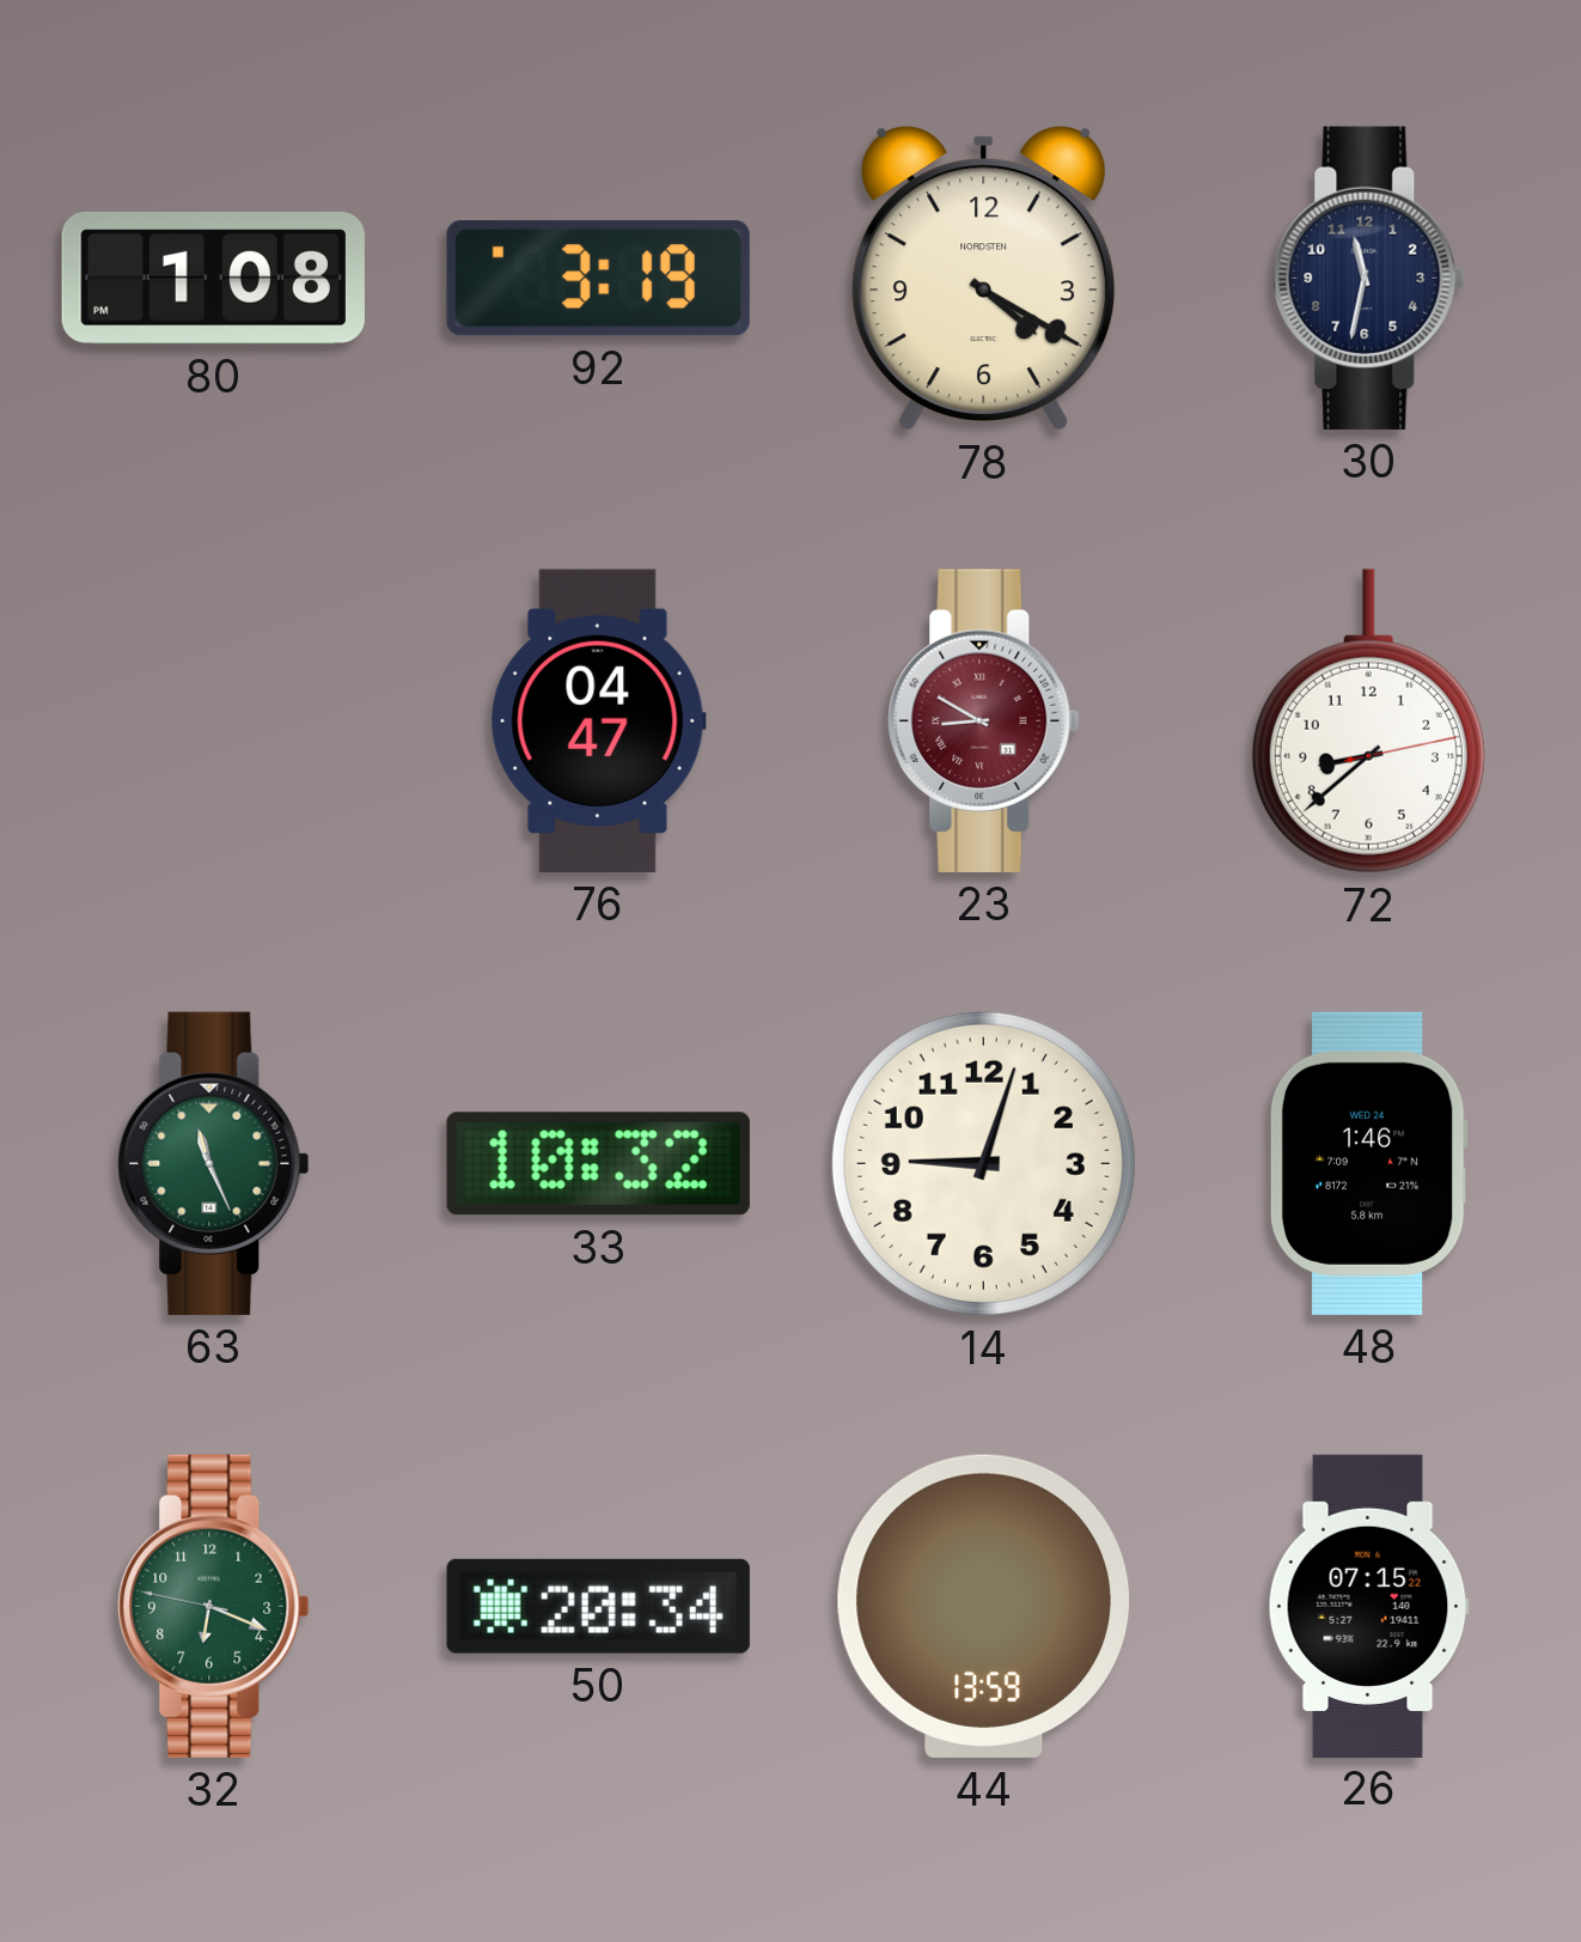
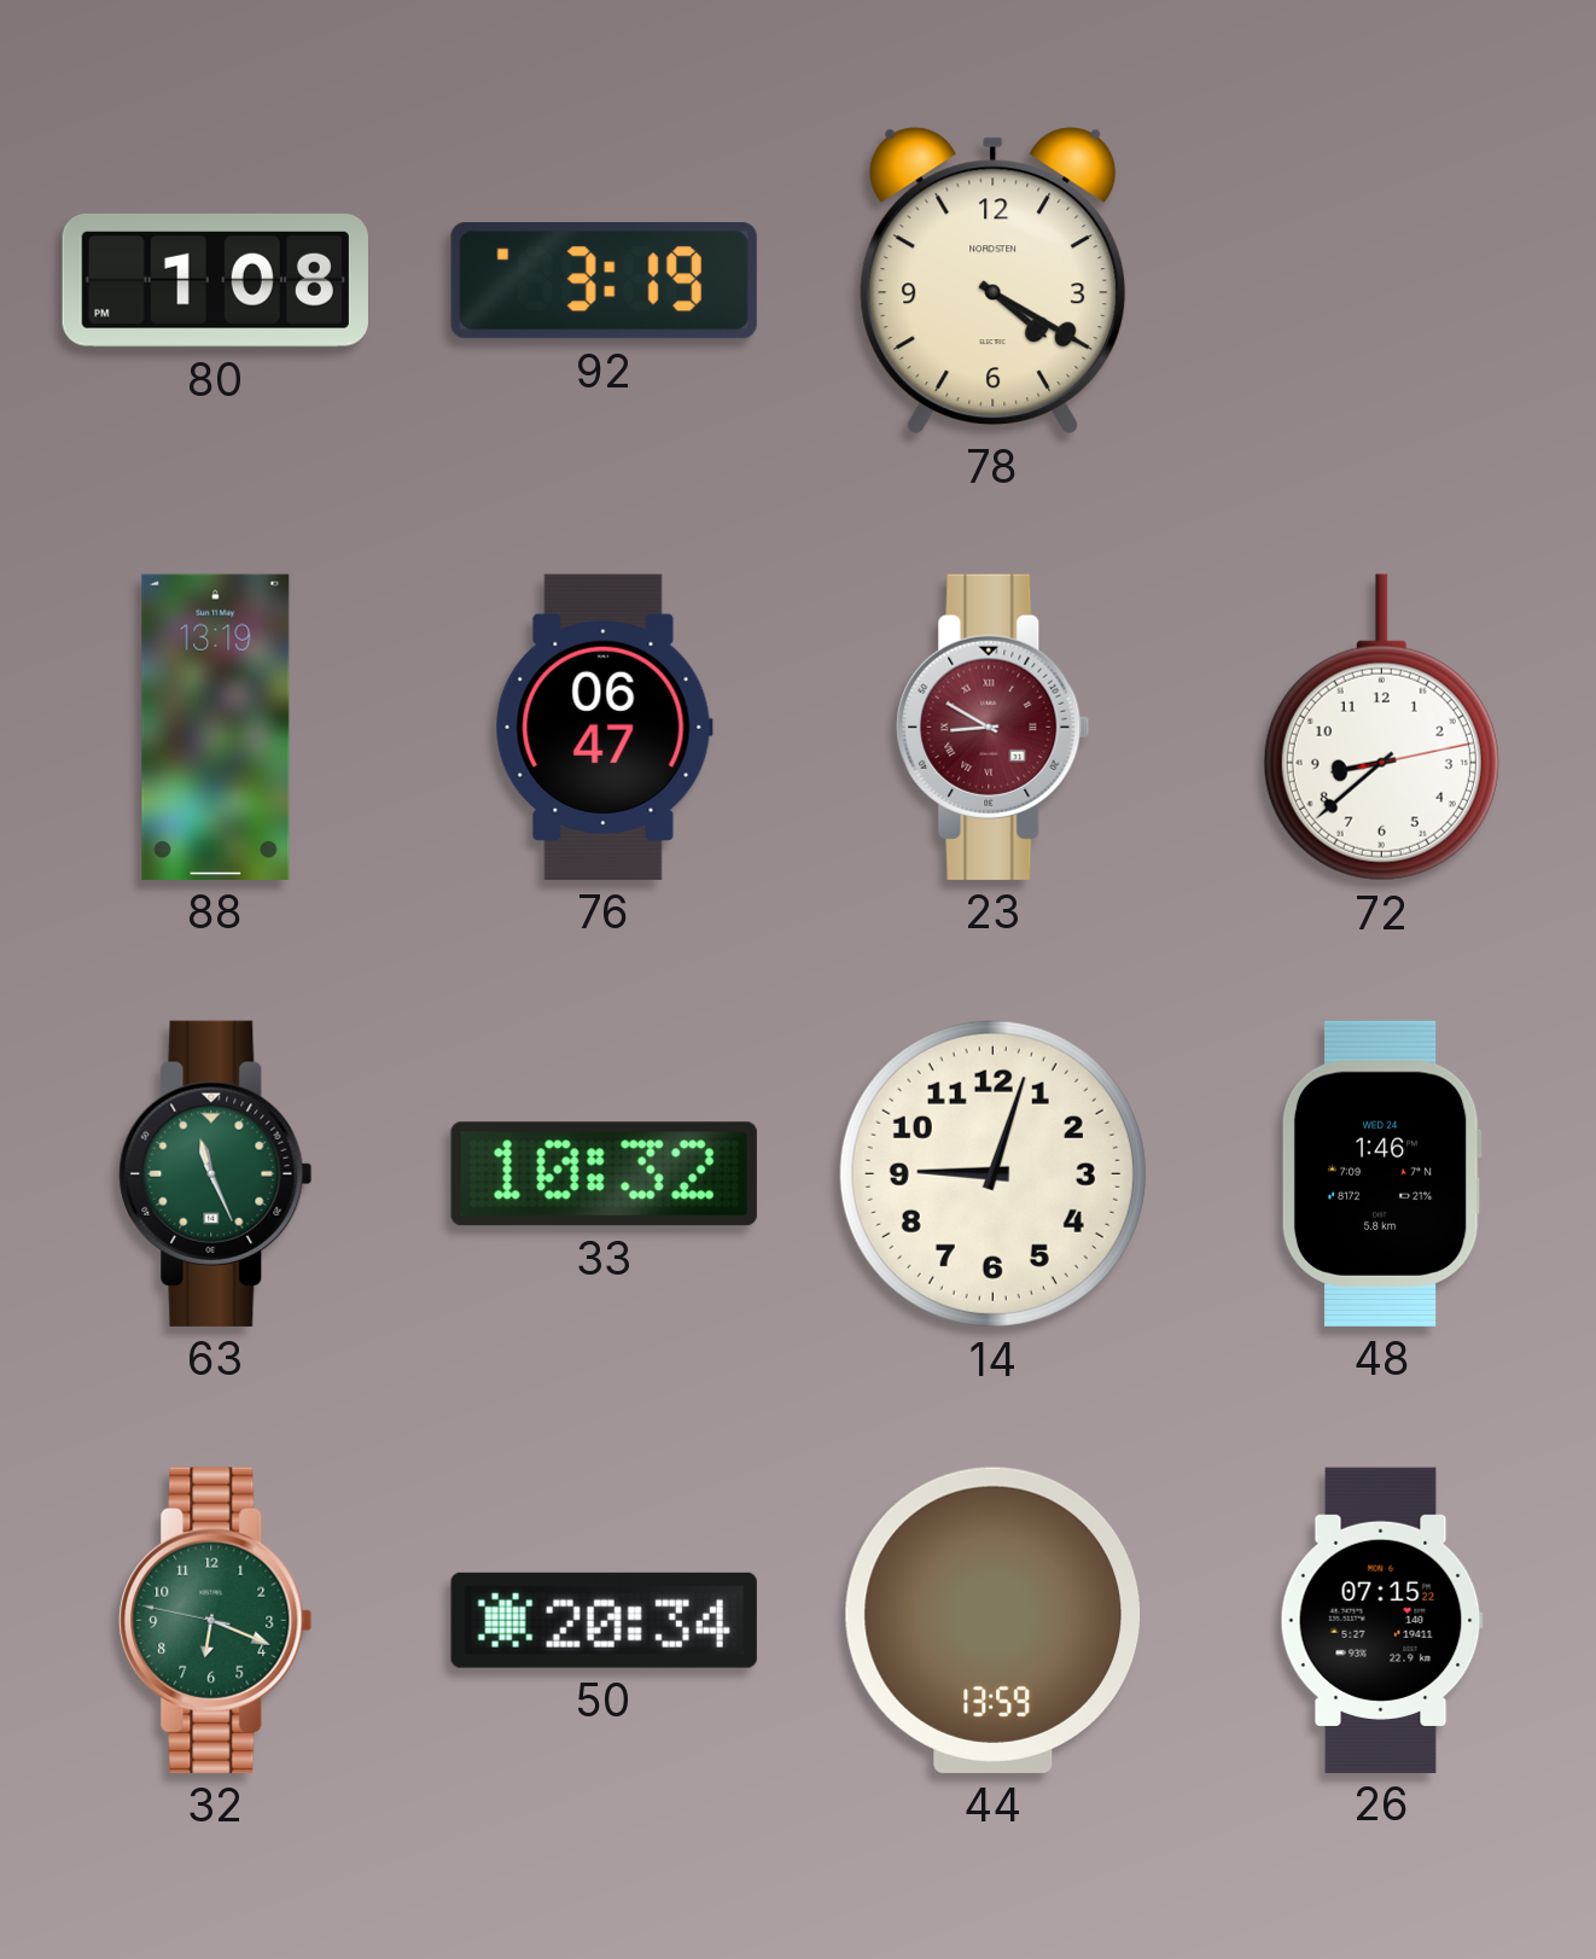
30: 11:32 -> none (1369, 278)
88: none -> 13:19 (216, 727)
76: 04:47 -> 06:47 (604, 727)
